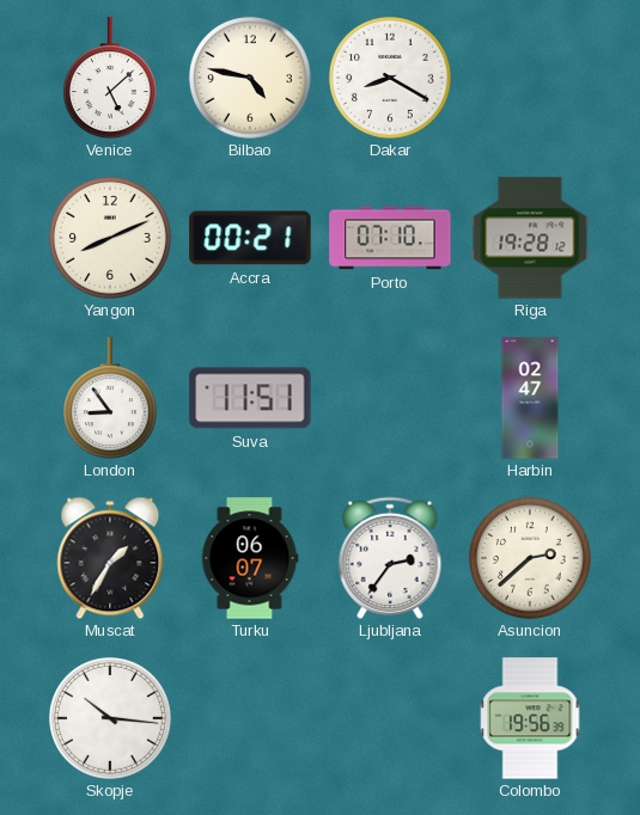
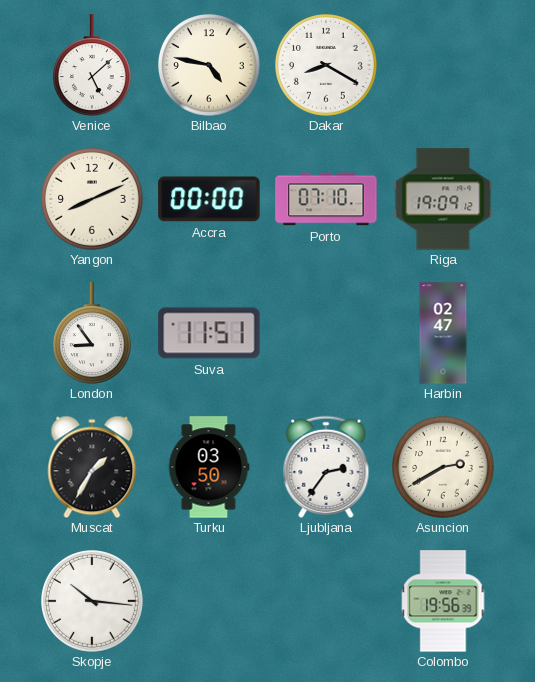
Accra: 00:21 -> 00:00 (209, 199)
Riga: 19:28 -> 19:09 (443, 199)
Turku: 06:07 -> 03:50 (209, 467)
Asuncion: 2:38 -> 2:40 (444, 468)
